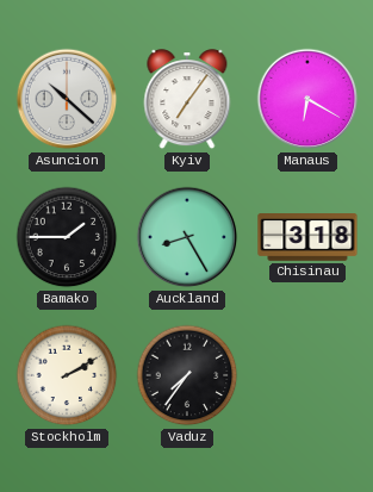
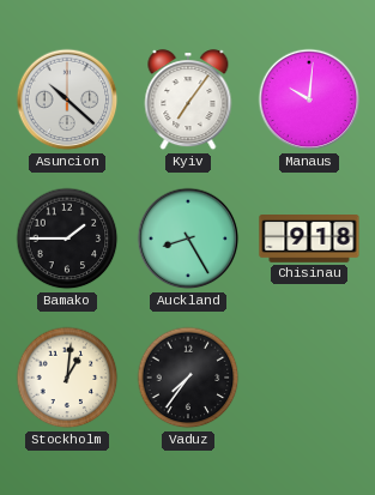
Manaus: 6:20 -> 10:01 (309, 99)
Chisinau: 3:18 -> 9:18 (309, 239)
Stockholm: 2:10 -> 1:01 (67, 378)
